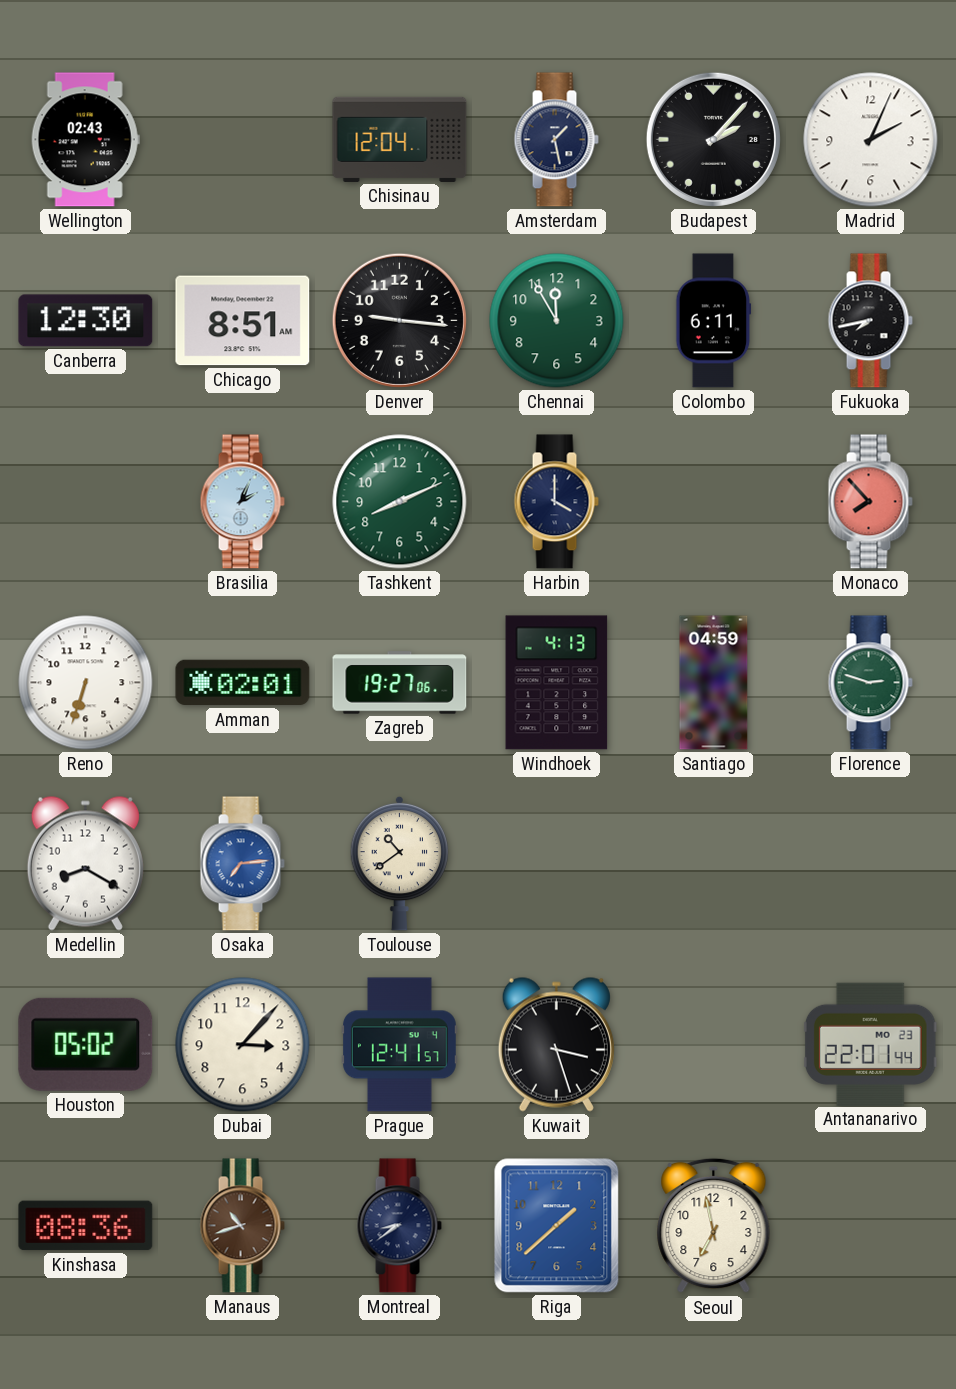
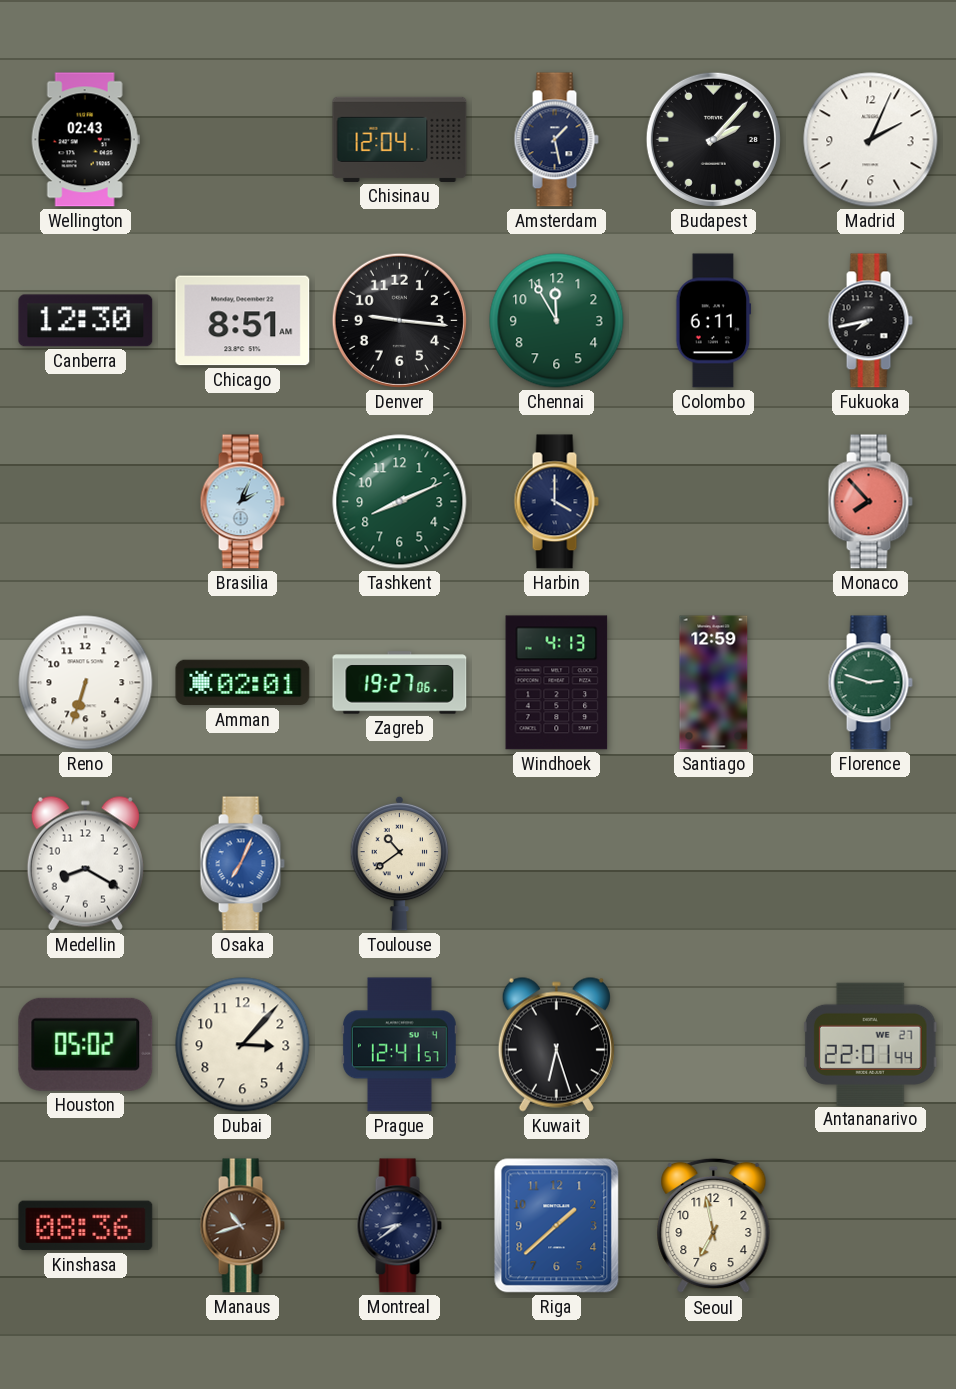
Santiago: 04:59 -> 12:59 (714, 683)
Osaka: 7:14 -> 7:04 (242, 864)
Kuwait: 3:27 -> 6:27 (556, 1044)
Antananarivo date: MO 23 -> WE 27 (870, 1044)
